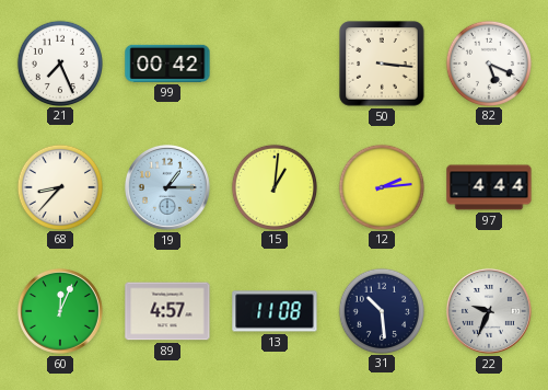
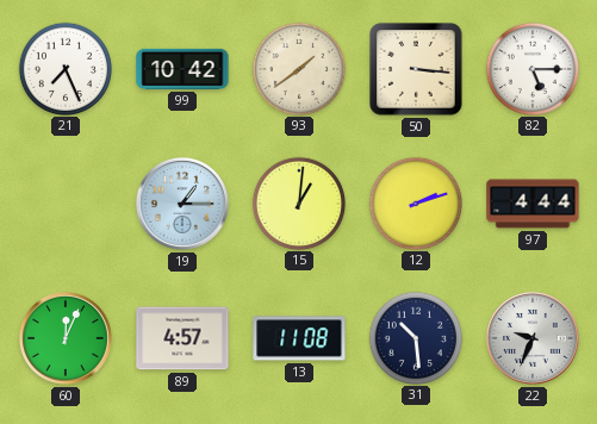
99: 00:42 -> 10:42 (182, 69)
93: none -> 1:39 (298, 68)
82: 5:19 -> 5:15 (531, 68)
68: 8:37 -> none (59, 186)
12: 2:14 -> 2:12 (415, 202)
